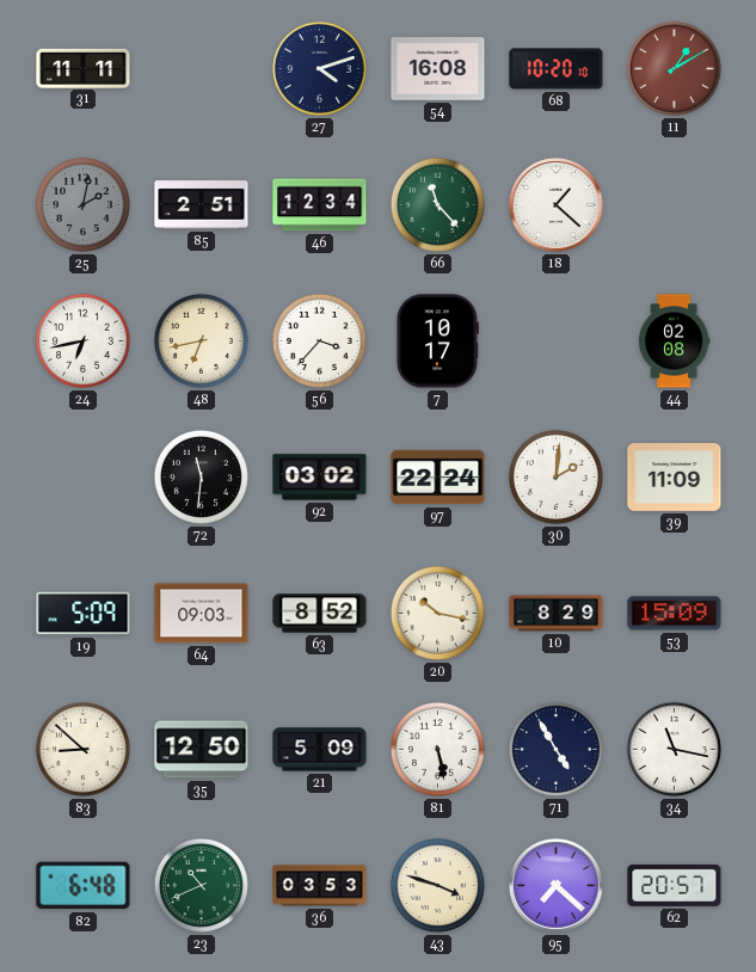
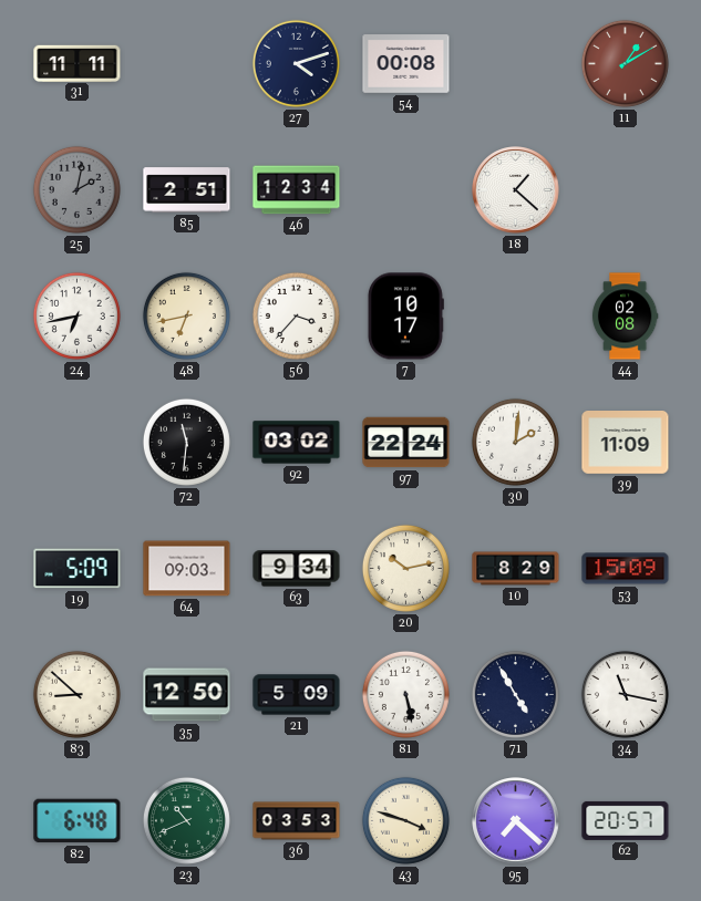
54: 16:08 -> 00:08 (406, 64)
68: 10:20 -> none (557, 69)
66: 11:23 -> none (437, 204)
63: 8:52 -> 9:34 (297, 569)
20: 10:17 -> 10:13 (405, 568)
